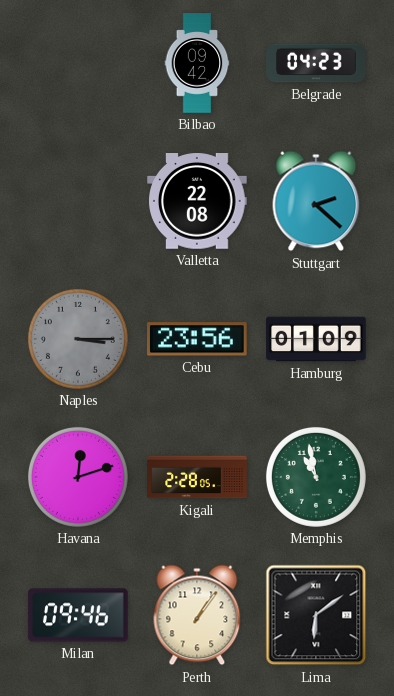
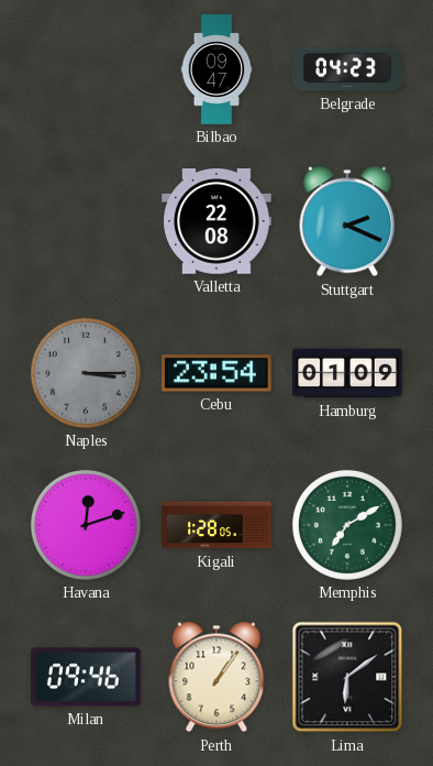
Bilbao: 09:42 -> 09:47 (216, 69)
Stuttgart: 2:22 -> 2:19 (347, 221)
Cebu: 23:56 -> 23:54 (218, 373)
Kigali: 2:28 -> 1:28 (216, 525)
Memphis: 10:58 -> 7:10 (347, 525)
